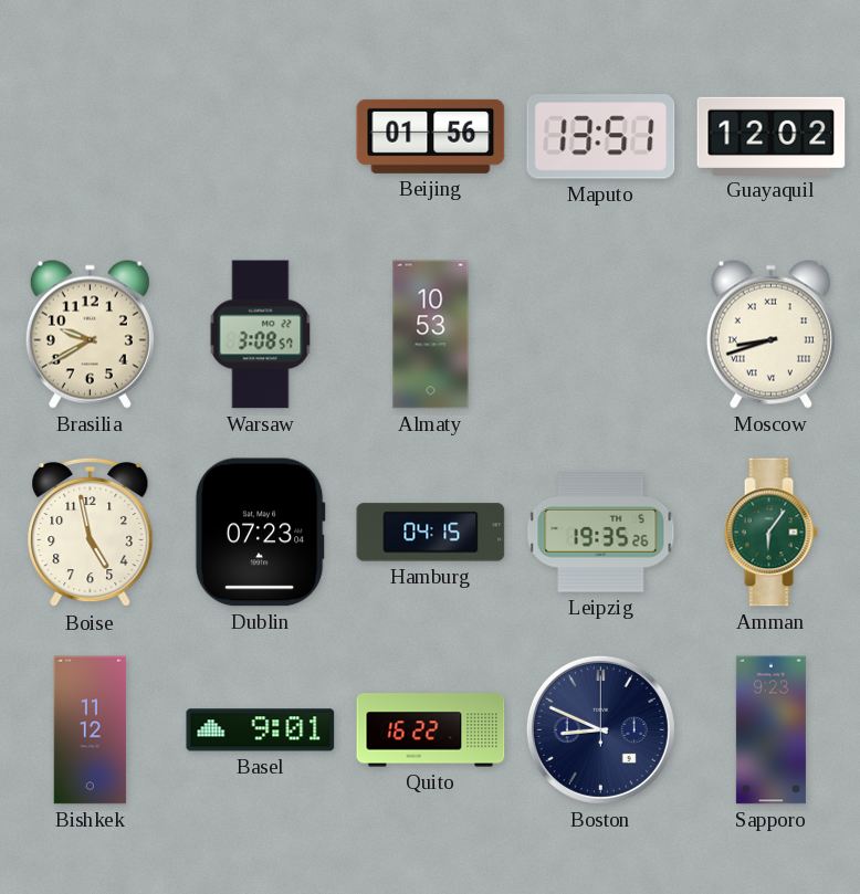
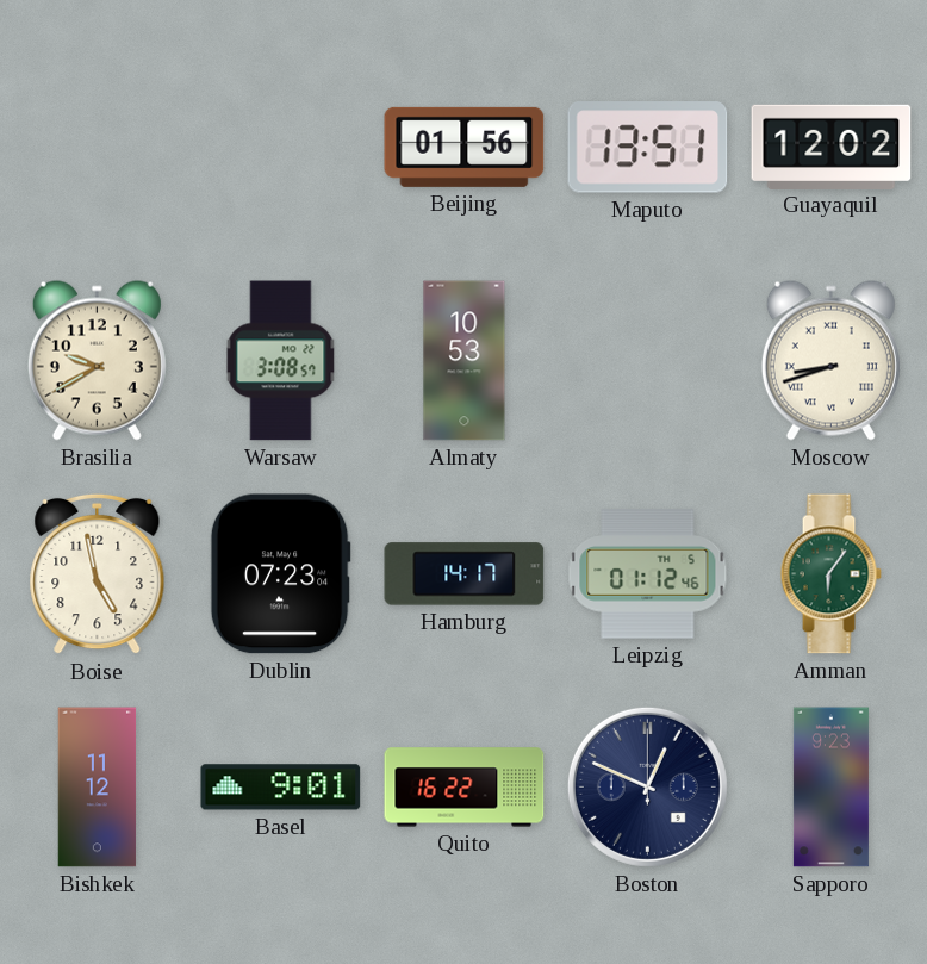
Hamburg: 04:15 -> 14:17 (465, 574)
Leipzig: 19:35 -> 01:12 (648, 574)
Boston: 8:49 -> 12:49 (647, 786)
